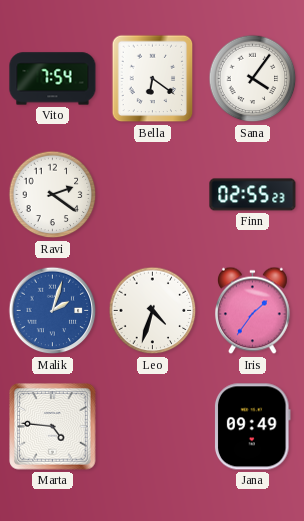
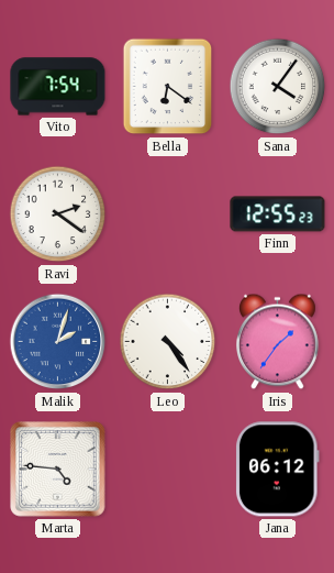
Finn: 02:55 -> 12:55 (278, 214)
Leo: 4:33 -> 4:24 (168, 342)
Jana: 09:49 -> 06:12 (277, 470)
